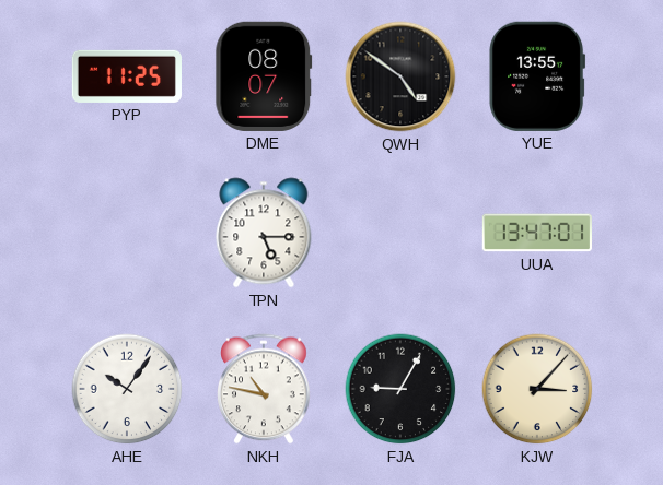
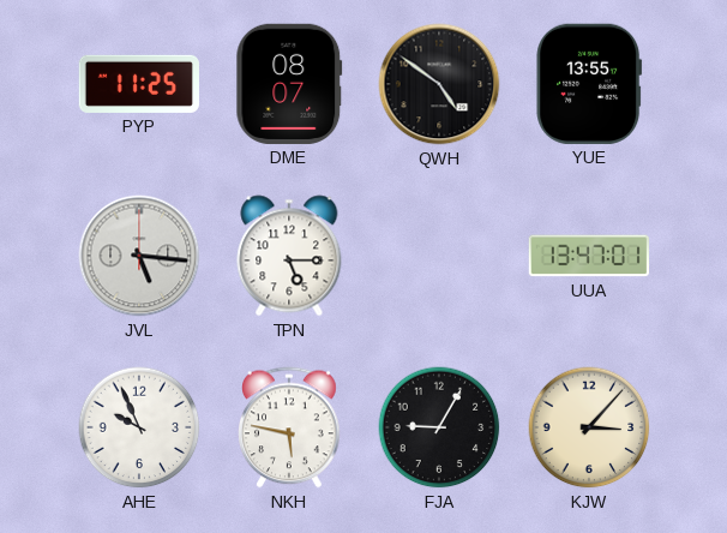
JVL: none -> 5:16 (139, 256)
AHE: 10:06 -> 9:56 (139, 427)
NKH: 10:47 -> 5:47 (290, 427)
